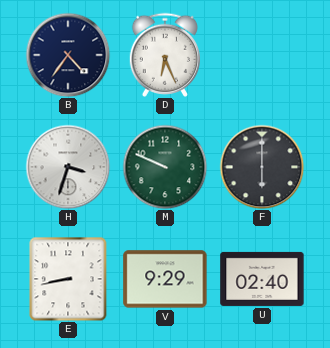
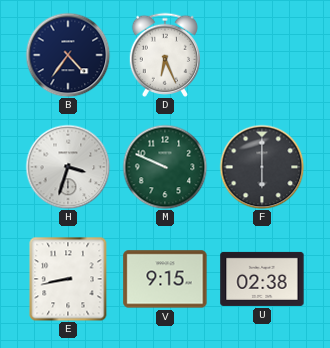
V: 9:29 -> 9:15 (165, 279)
U: 02:40 -> 02:38 (262, 279)
